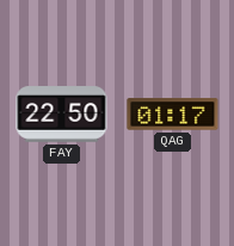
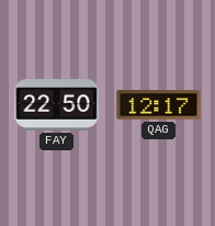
QAG: 01:17 -> 12:17 (159, 105)
